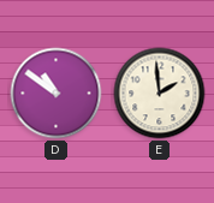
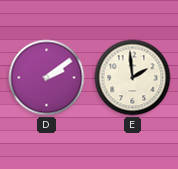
D: 10:51 -> 2:09 (47, 78)
